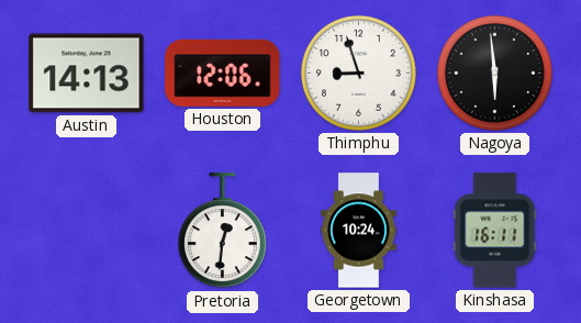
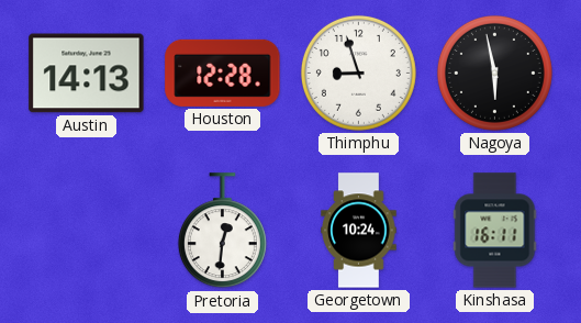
Houston: 12:06 -> 12:28 (223, 73)
Nagoya: 5:59 -> 5:58 (494, 73)
